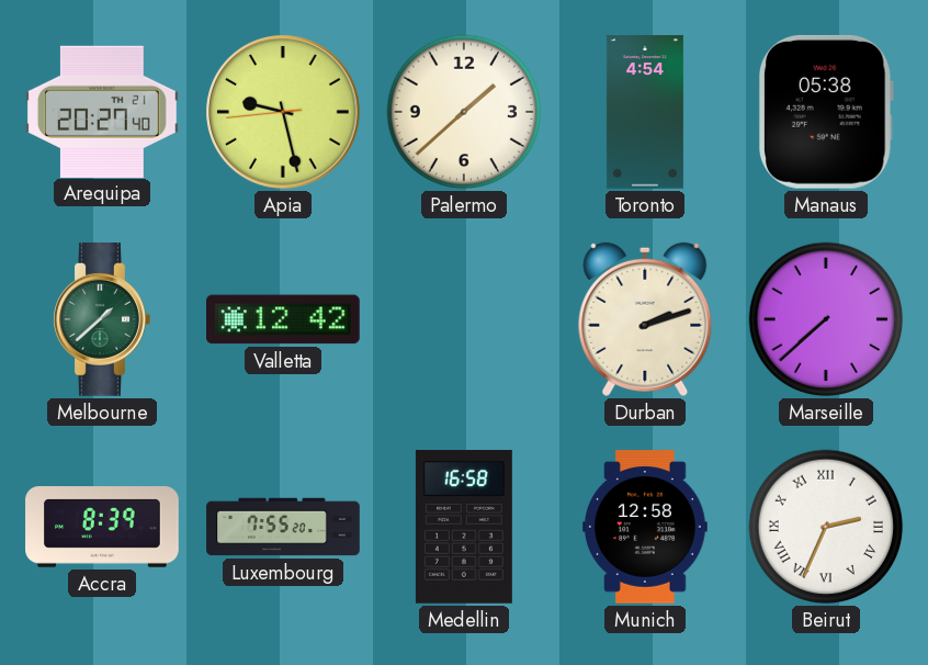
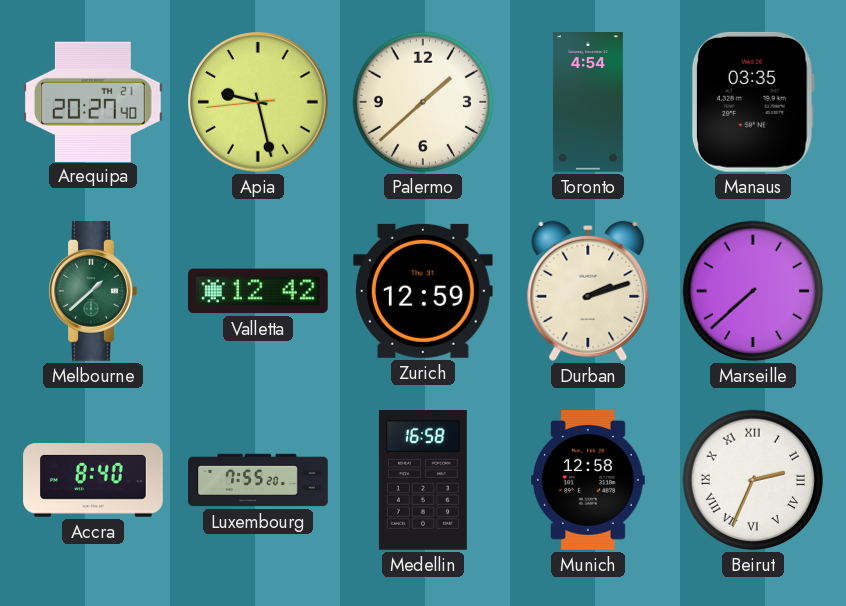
Manaus: 05:38 -> 03:35 (753, 102)
Zurich: none -> 12:59 (423, 291)
Accra: 8:39 -> 8:40 (93, 480)
